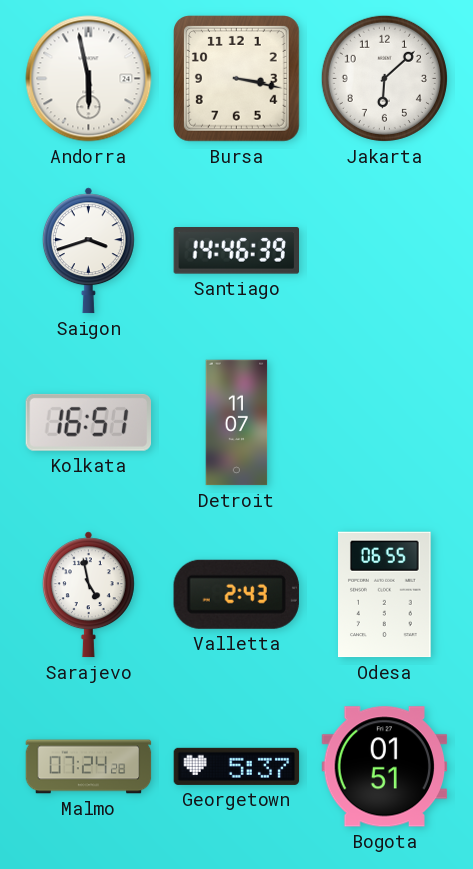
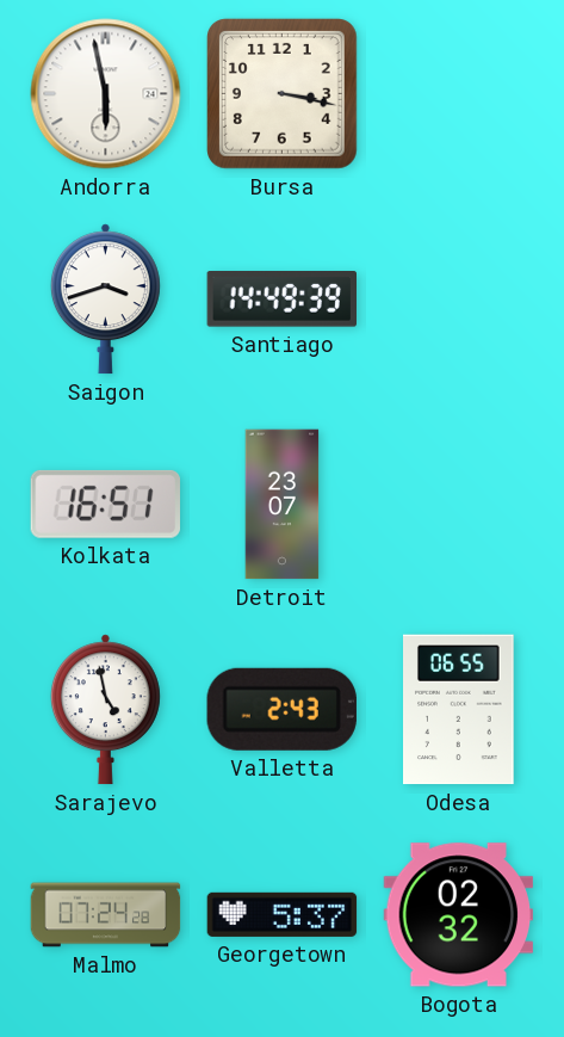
Jakarta: 6:08 -> none (384, 78)
Santiago: 14:46 -> 14:49 (281, 300)
Detroit: 11:07 -> 23:07 (283, 505)
Bogota: 01:51 -> 02:32 (459, 915)
